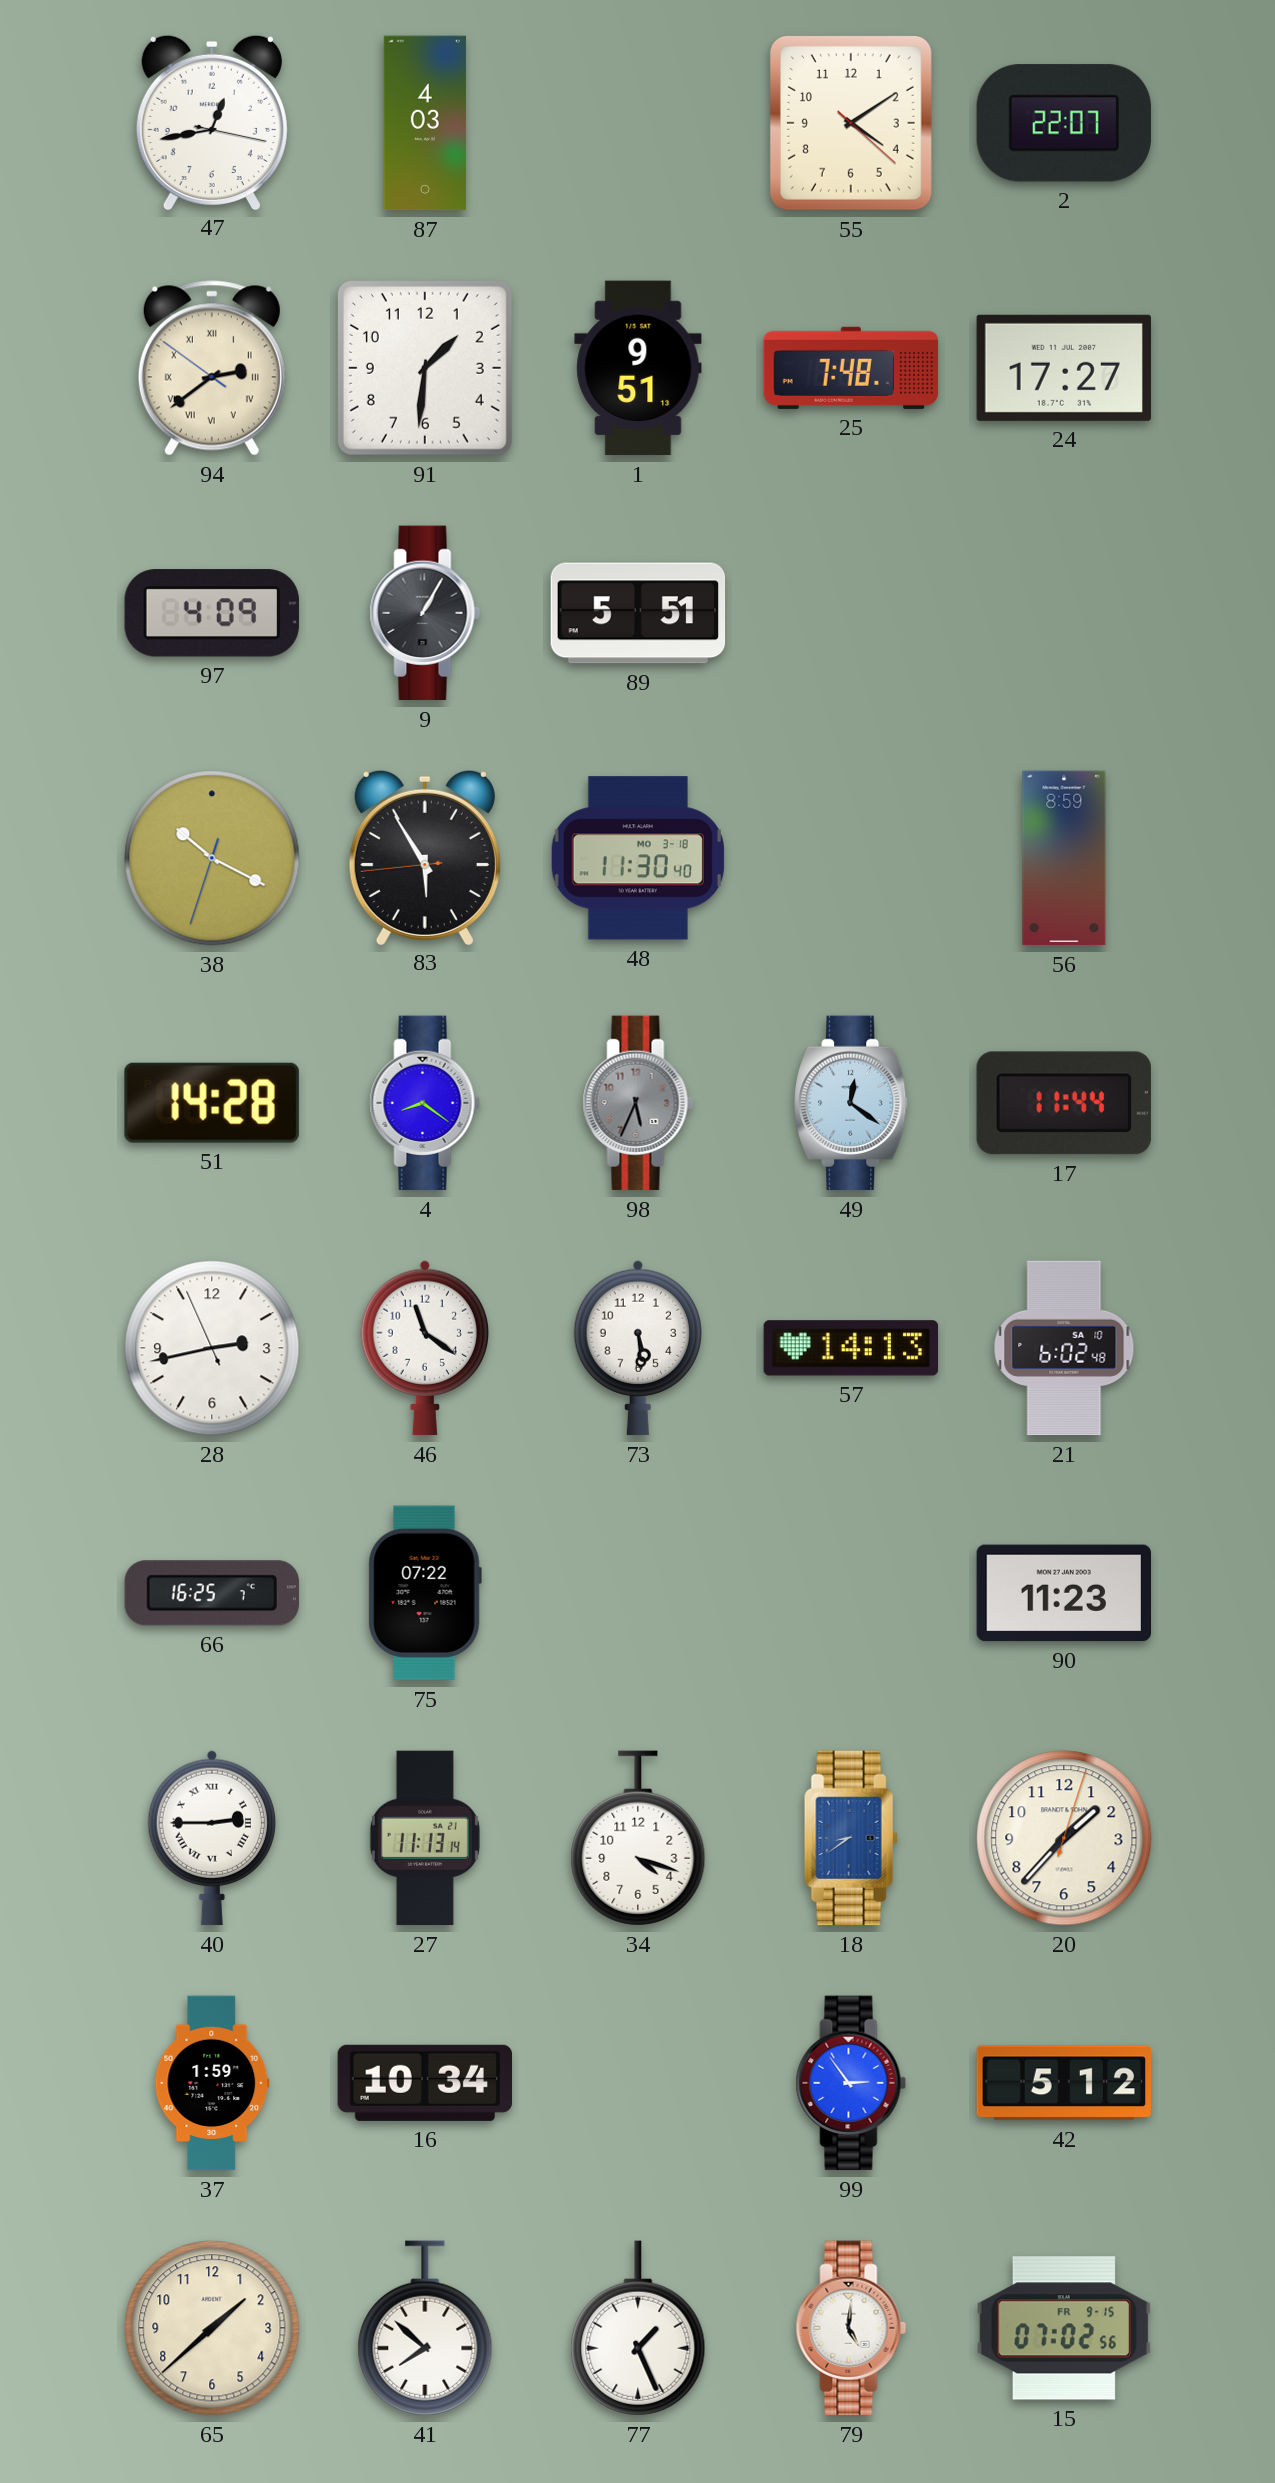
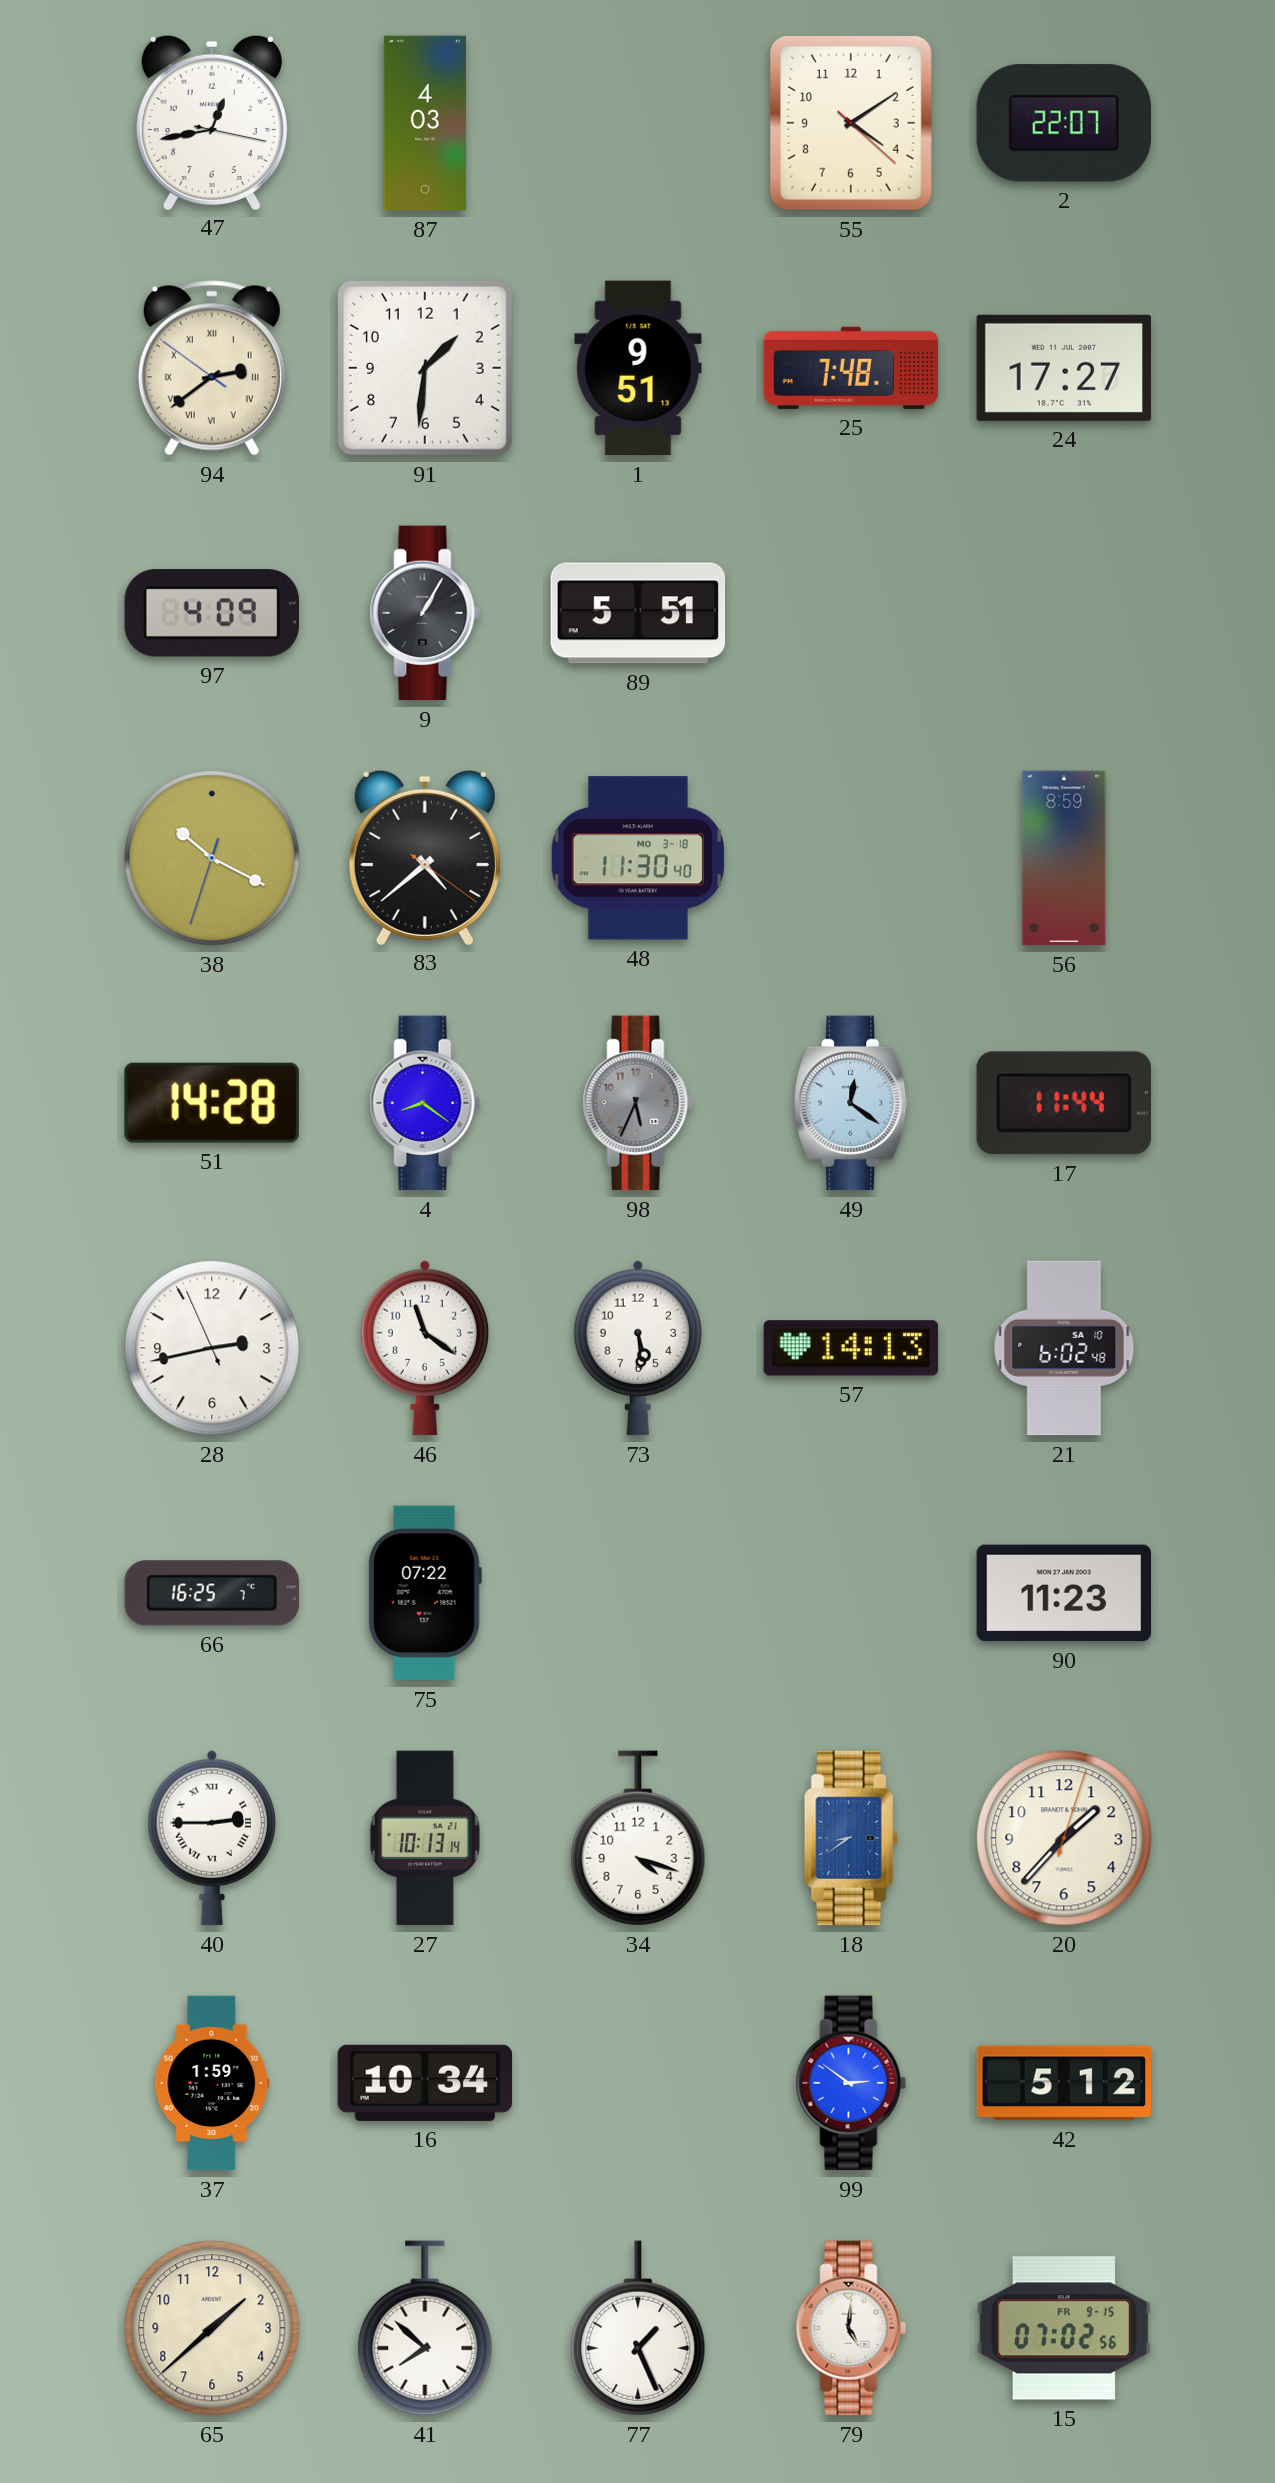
83: 5:54 -> 4:38 (425, 857)
27: 11:13 -> 10:13 (425, 1838)
99: 2:54 -> 2:51 (851, 2083)
